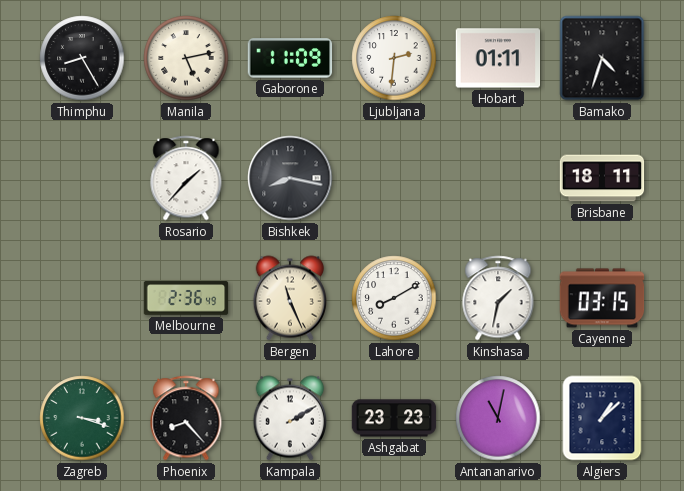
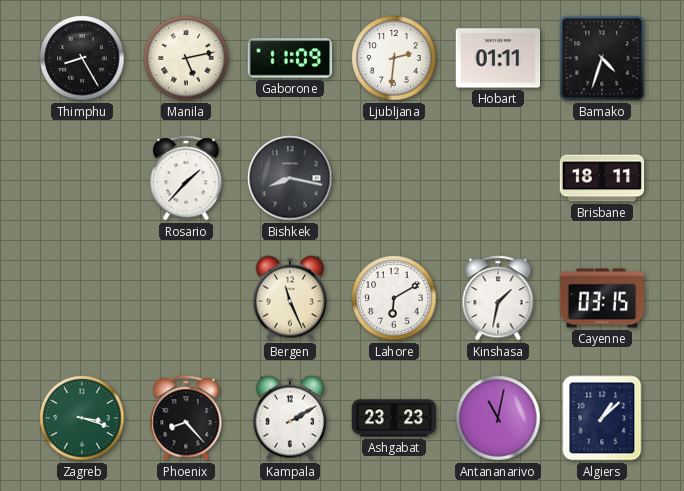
Melbourne: 2:36 -> none (186, 298)
Lahore: 8:10 -> 6:10 (394, 298)
